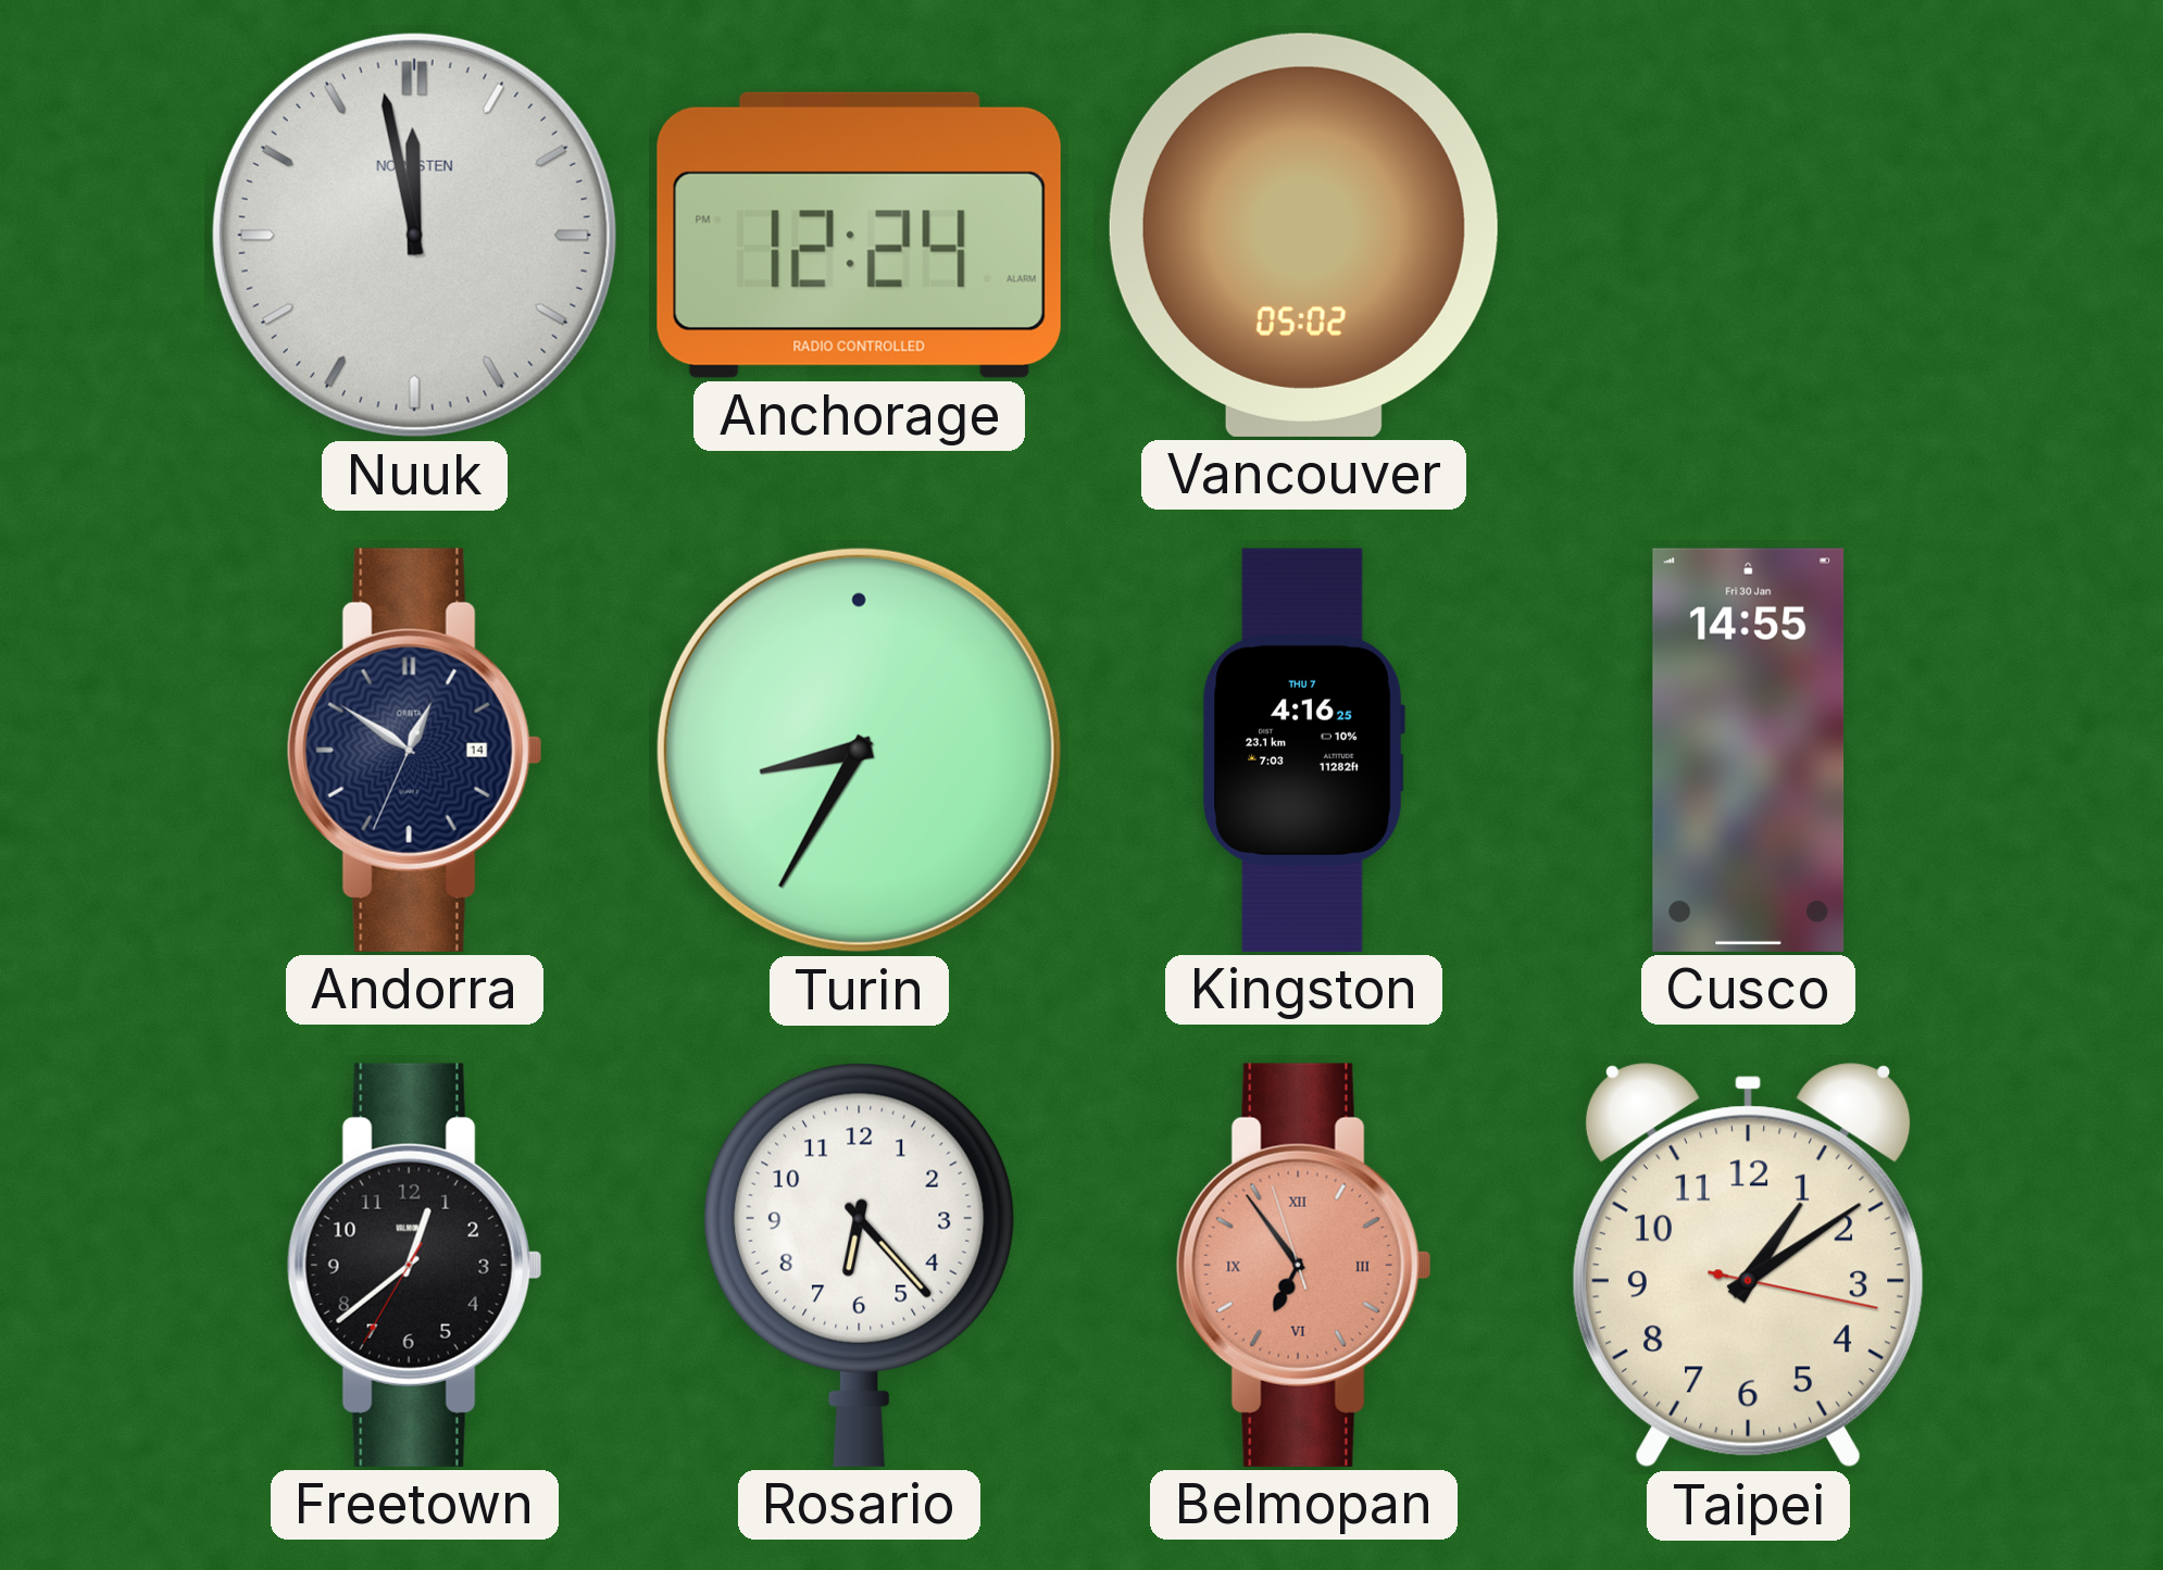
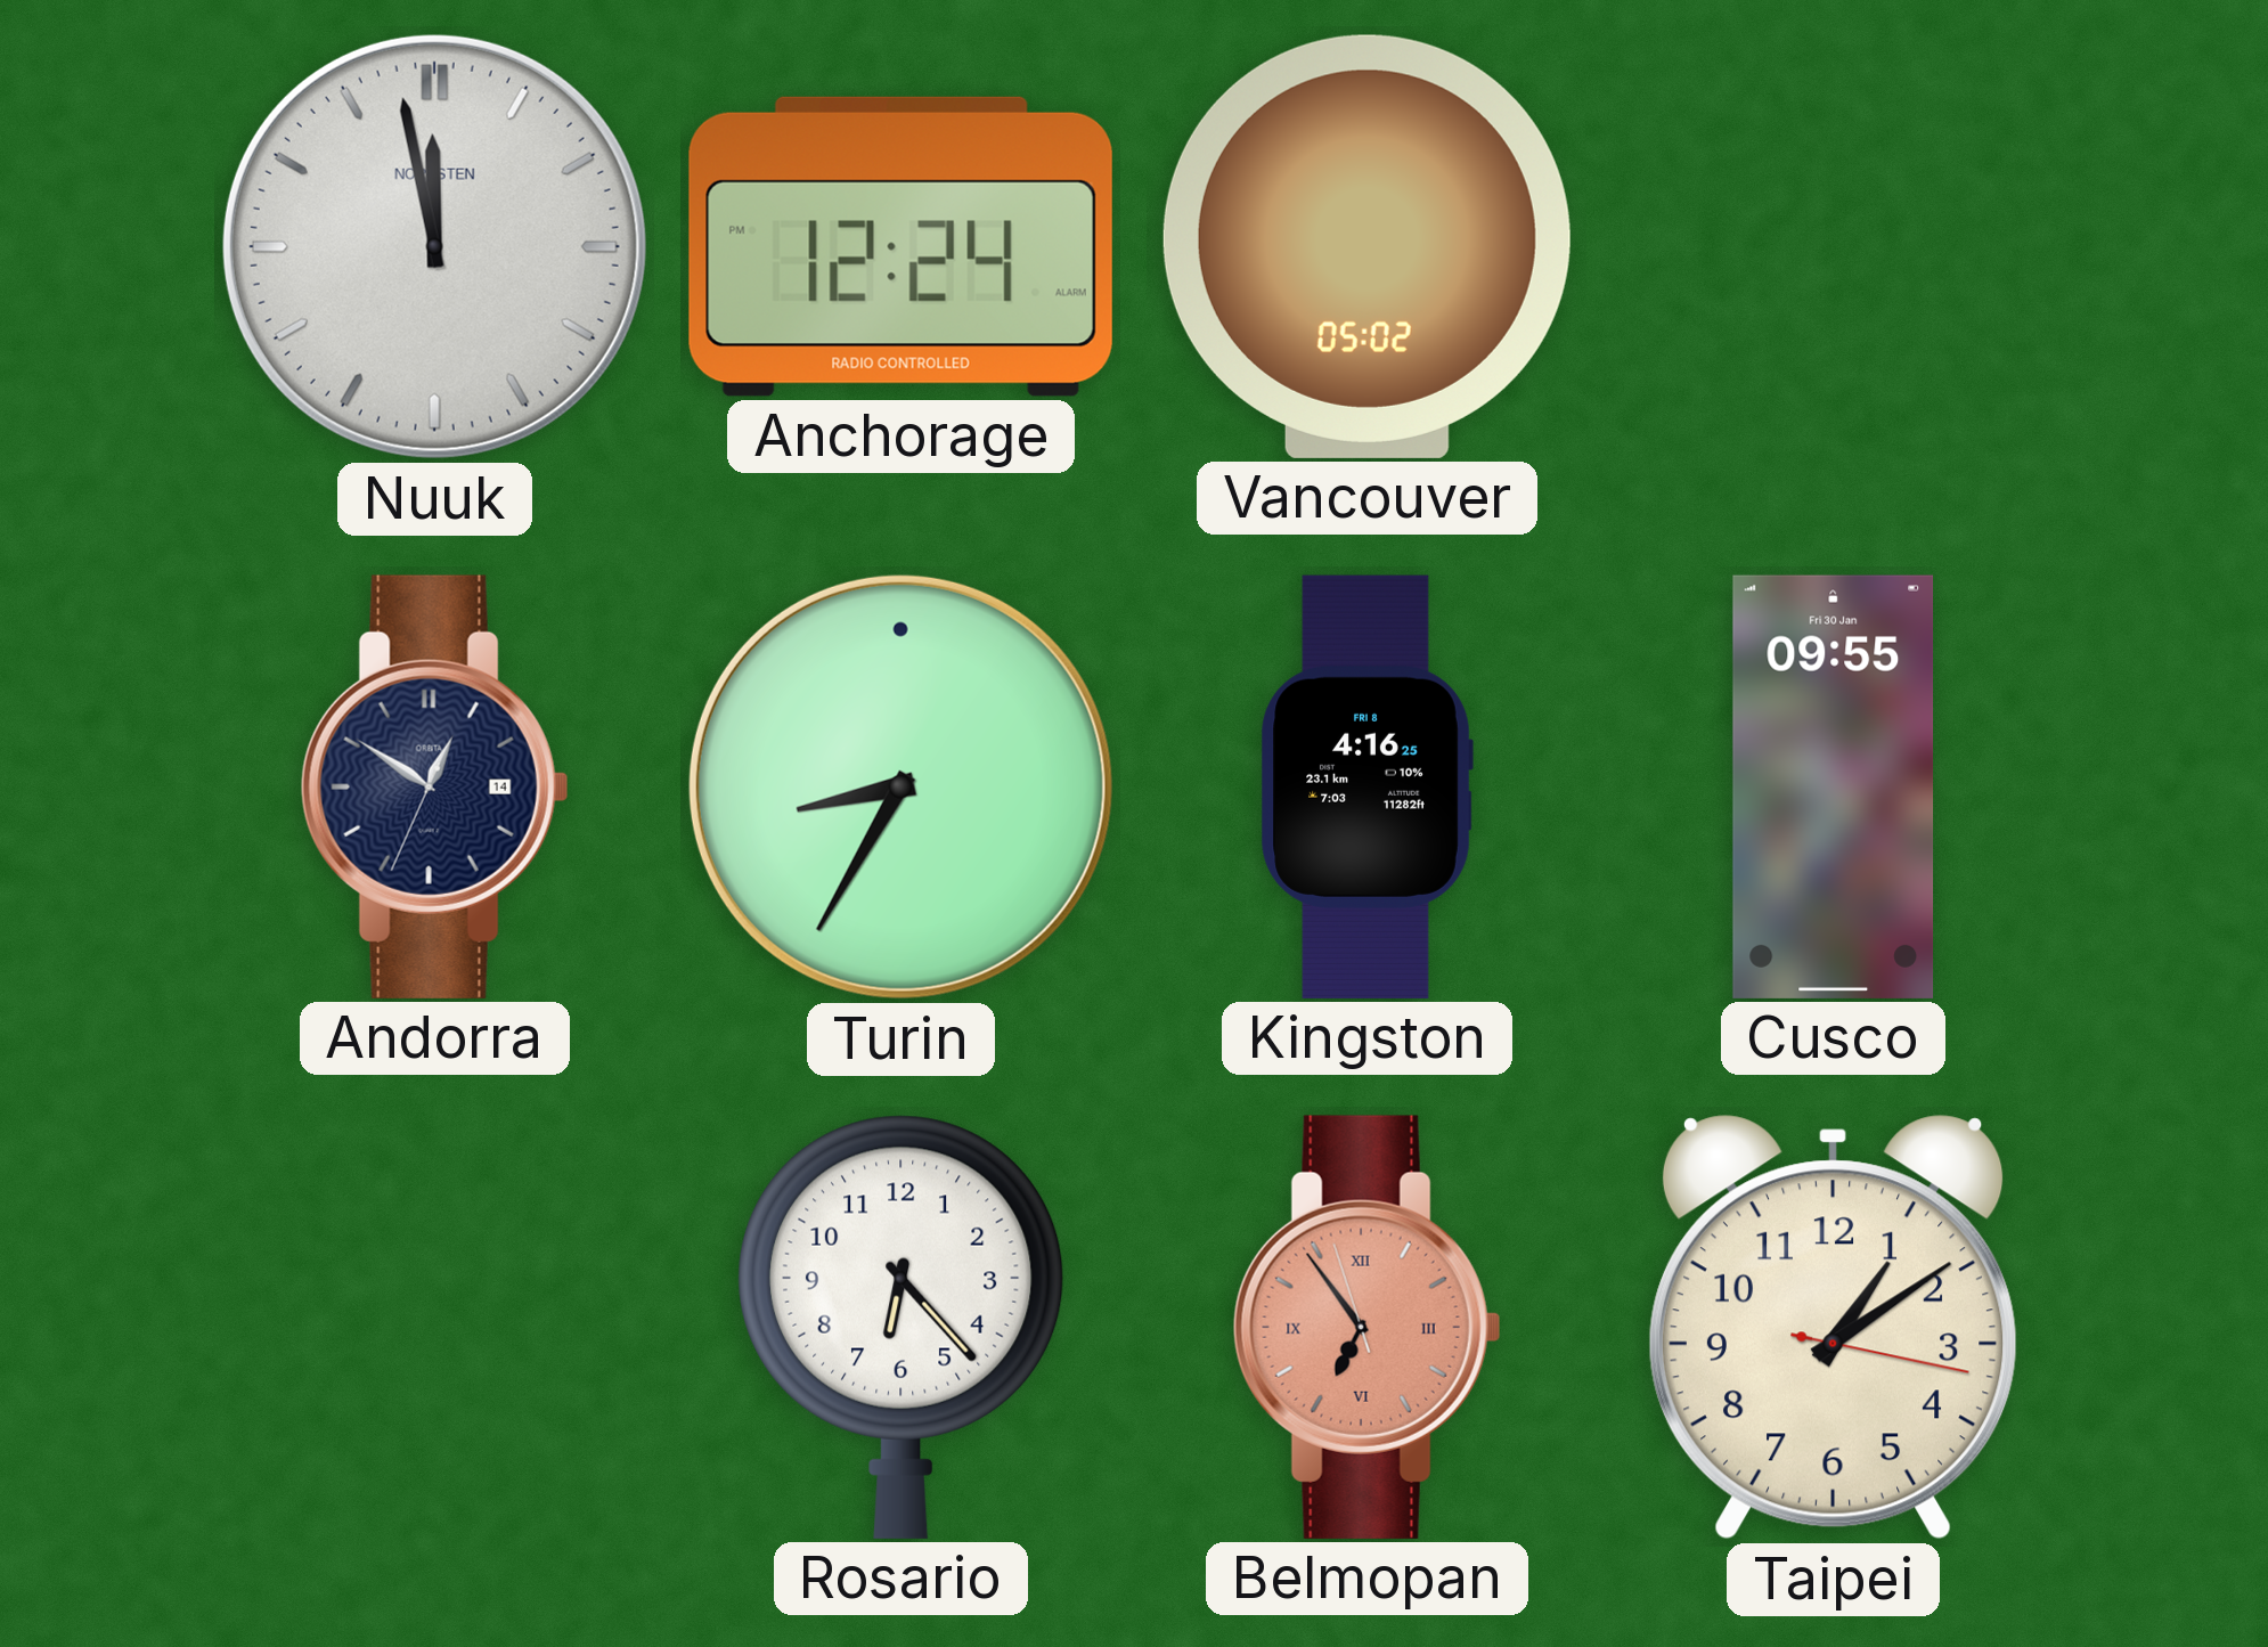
Kingston date: THU 7 -> FRI 8 (1366, 786)
Cusco: 14:55 -> 09:55 (1834, 786)
Freetown: 12:38 -> none (414, 1265)
